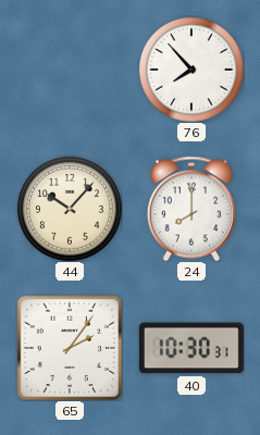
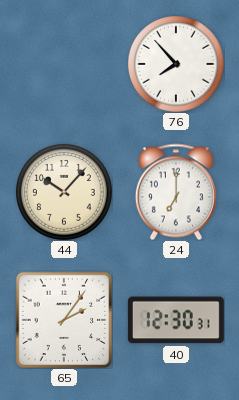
24: 8:00 -> 7:00 (176, 192)
40: 10:30 -> 12:30 (176, 320)
